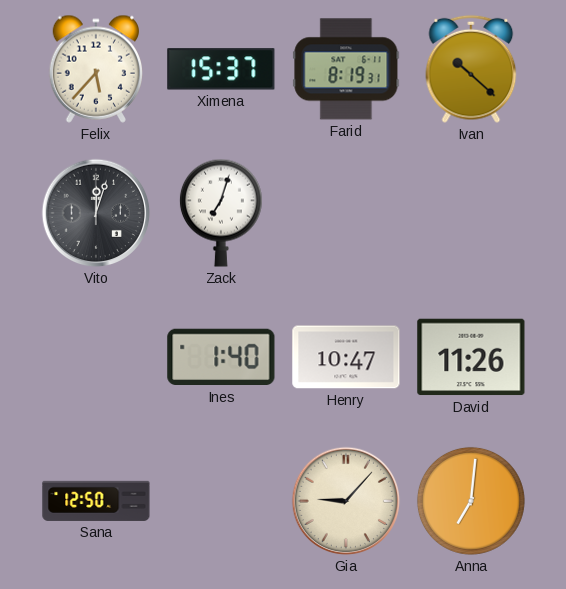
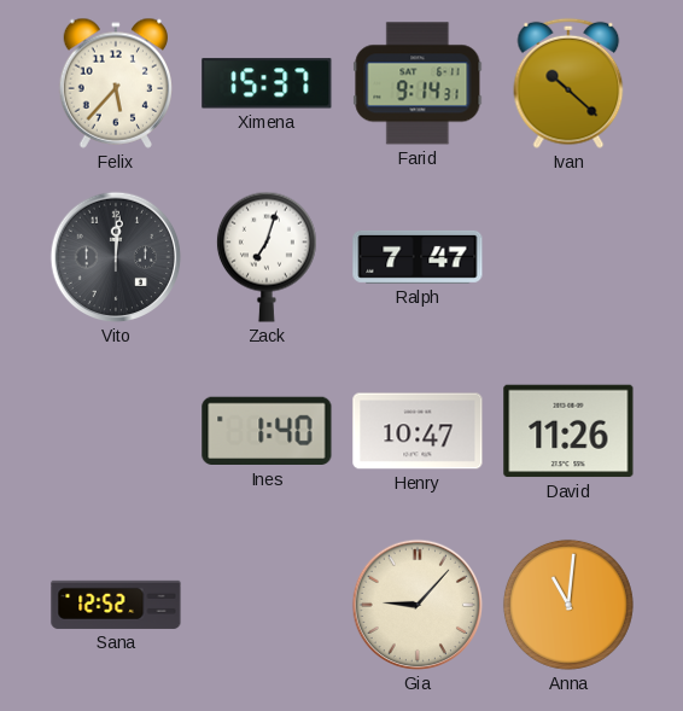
Farid: 8:19 -> 9:14 (418, 83)
Vito: 12:03 -> 12:01 (116, 257)
Ralph: none -> 7:47 (418, 257)
Sana: 12:50 -> 12:52 (116, 605)
Anna: 7:01 -> 11:01 (568, 605)
